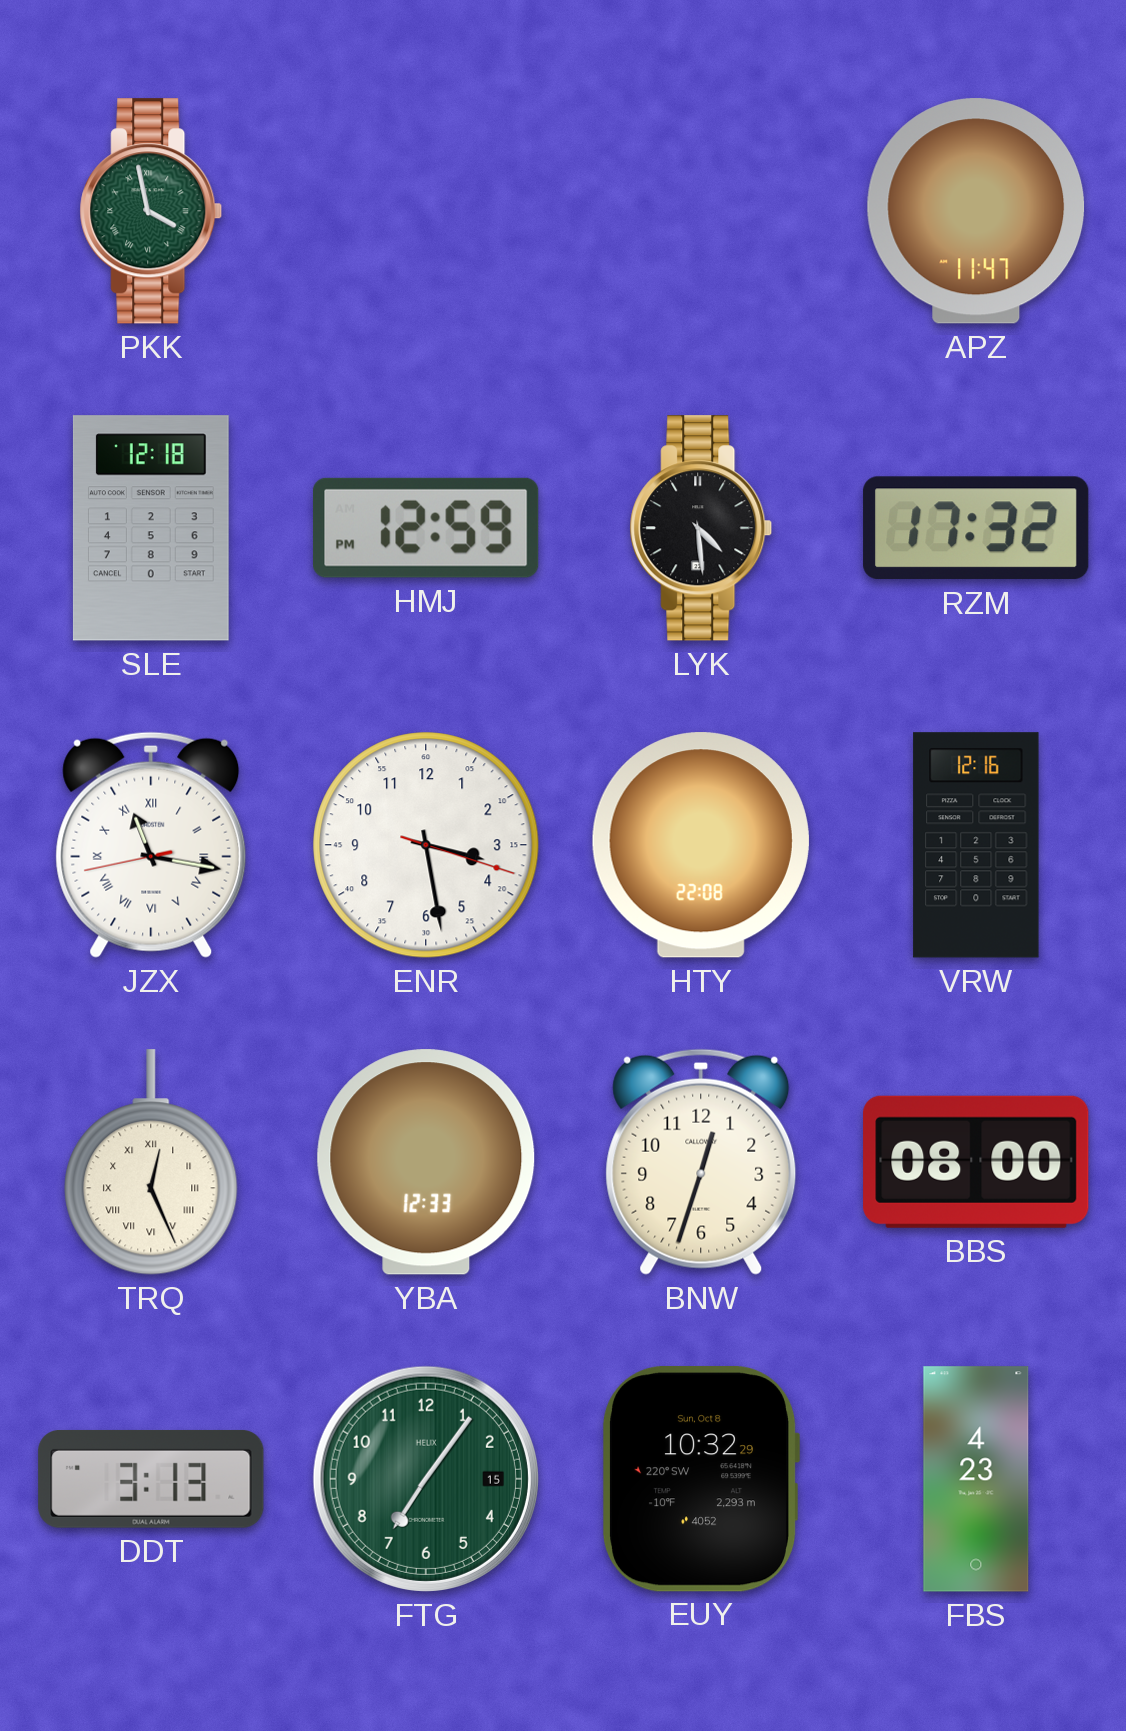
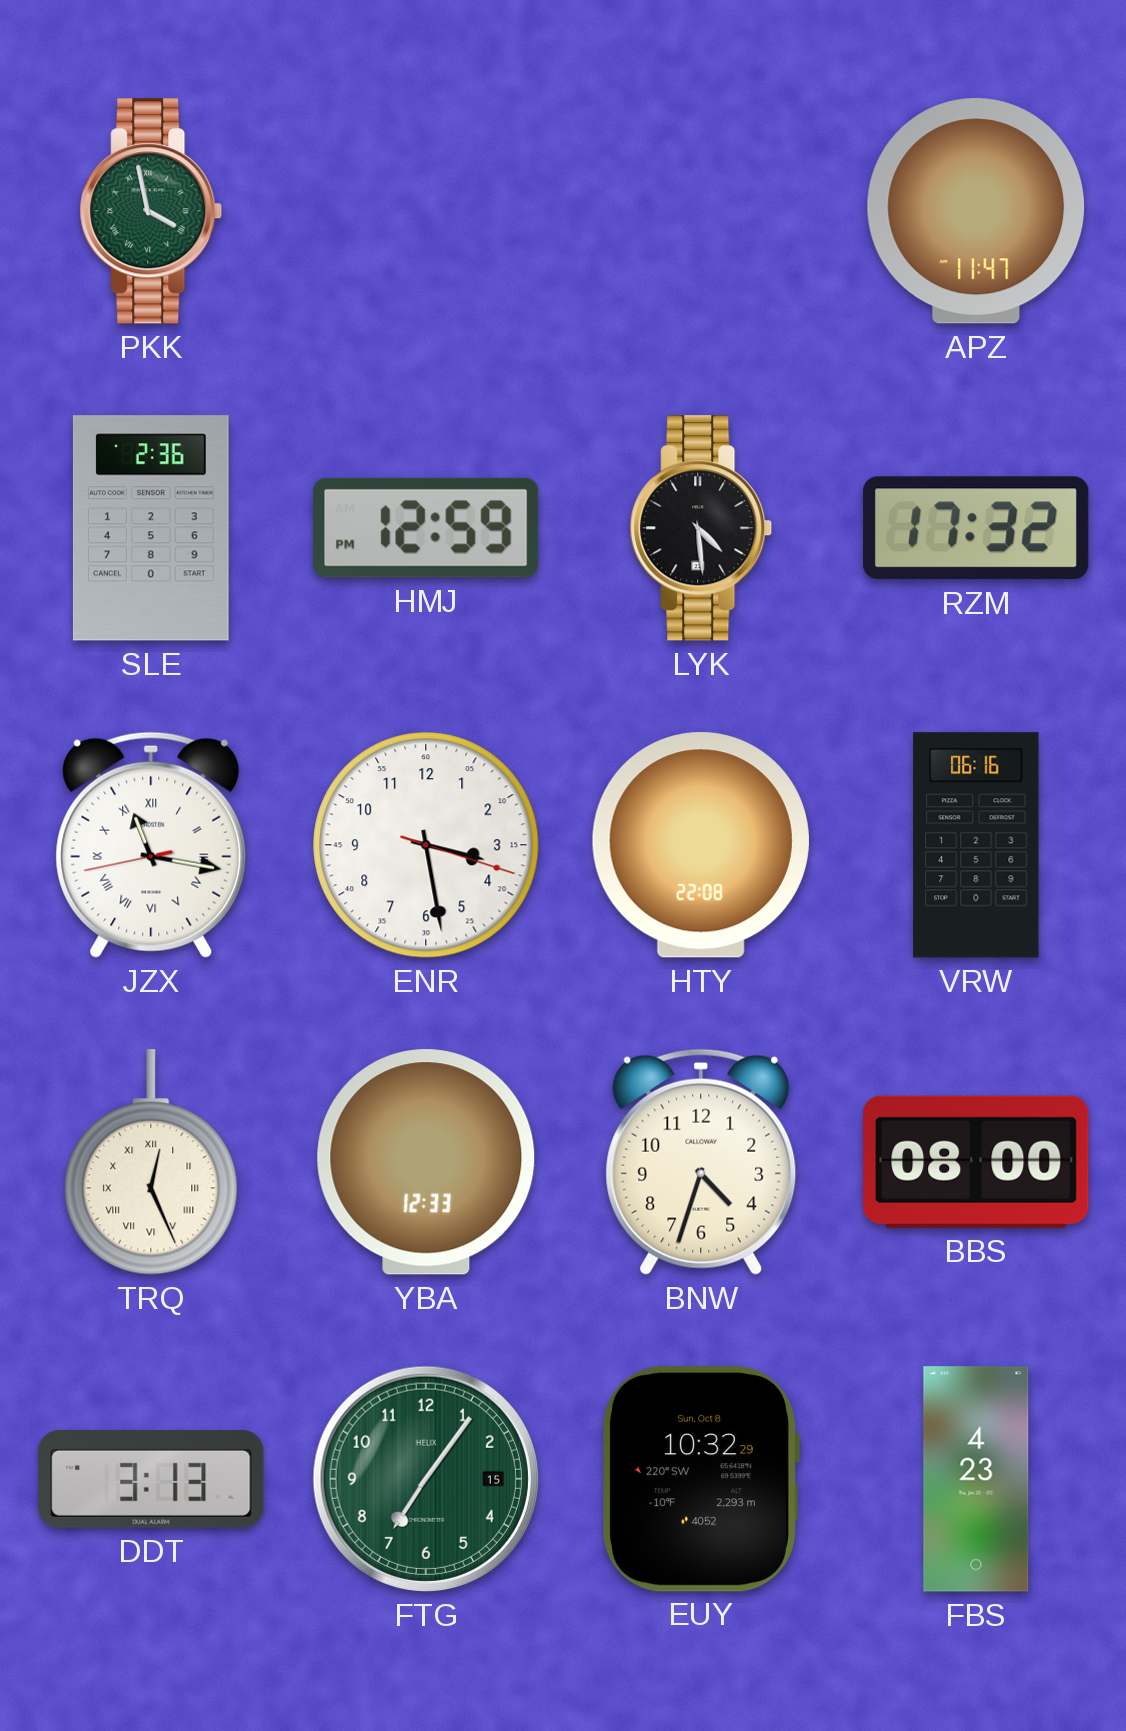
SLE: 12:18 -> 2:36 (151, 528)
VRW: 12:16 -> 06:16 (976, 845)
BNW: 12:33 -> 4:33 (701, 1162)
